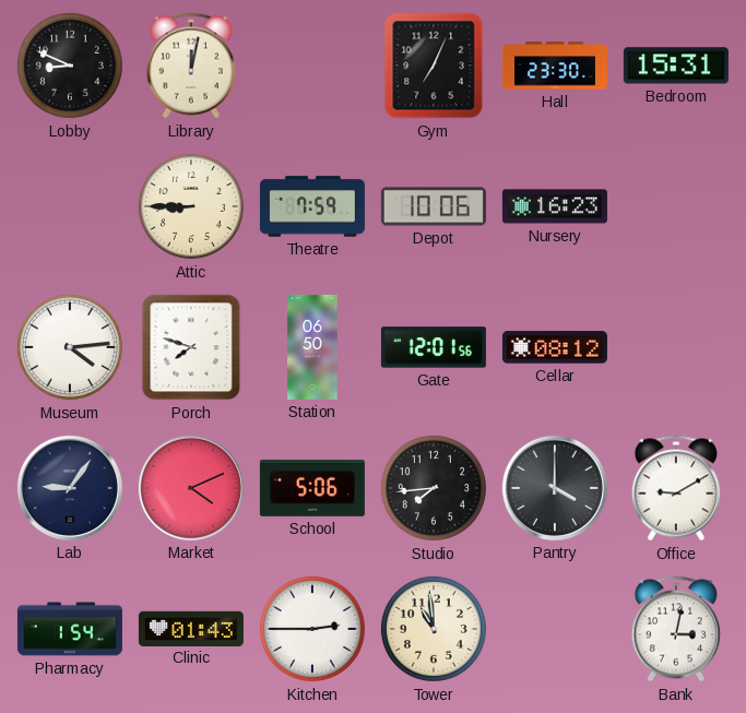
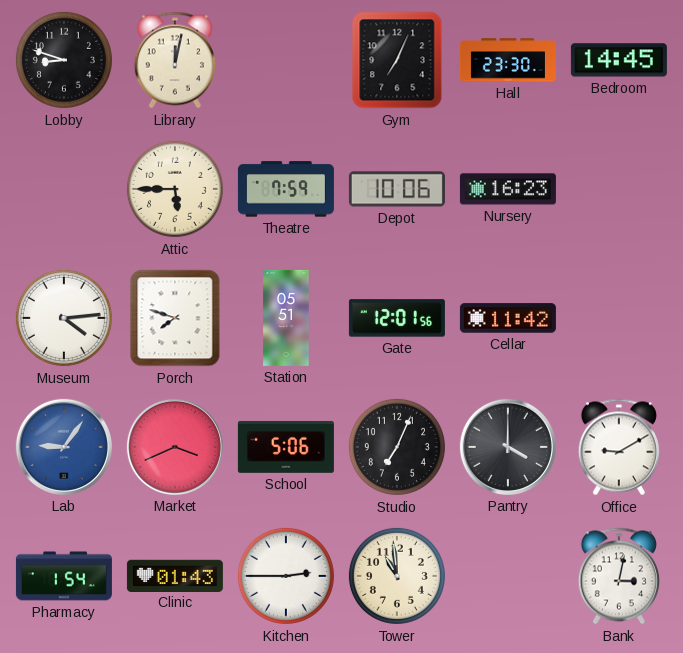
Lobby: 8:49 -> 8:48 (64, 60)
Bedroom: 15:31 -> 14:45 (619, 60)
Attic: 8:45 -> 5:45 (175, 189)
Station: 06:50 -> 05:51 (286, 318)
Cellar: 08:12 -> 11:42 (508, 318)
Lab dial: navy -> blue (64, 447)
Market: 4:11 -> 3:41 (175, 447)
Studio: 7:44 -> 7:04 (397, 447)
